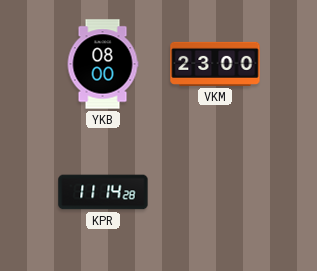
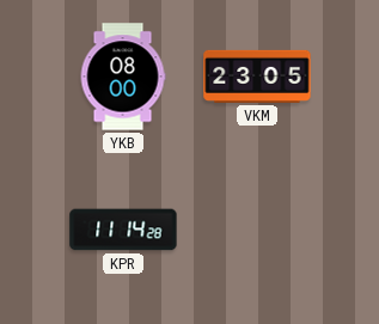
VKM: 23:00 -> 23:05 (257, 77)
